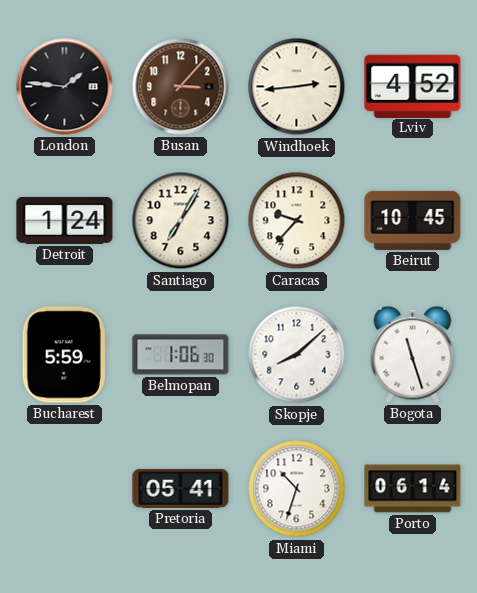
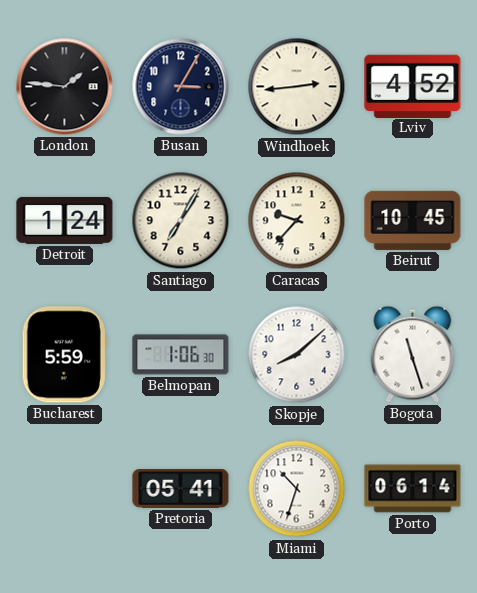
Busan: 3:07 -> 3:05 (181, 87)
Busan dial: brown -> navy (181, 87)
